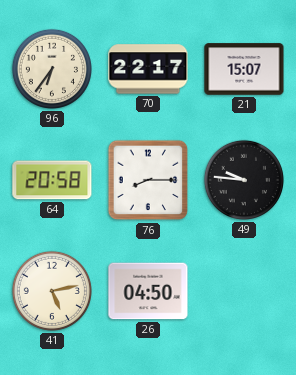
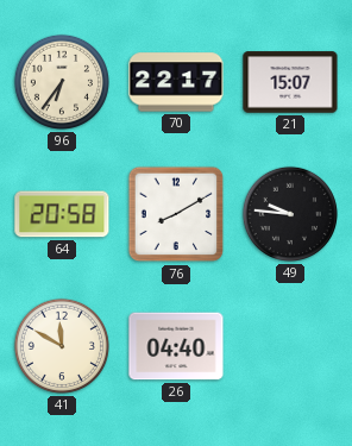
76: 8:15 -> 8:10 (176, 214)
41: 5:13 -> 11:50 (62, 346)
26: 04:50 -> 04:40 (176, 346)
